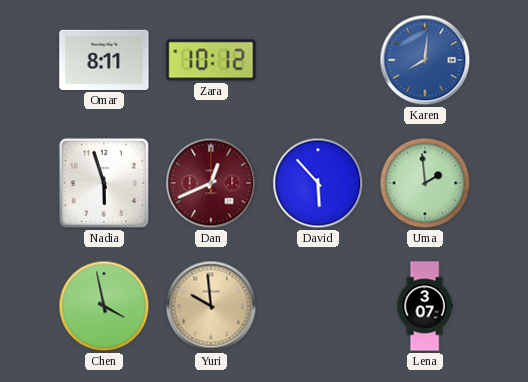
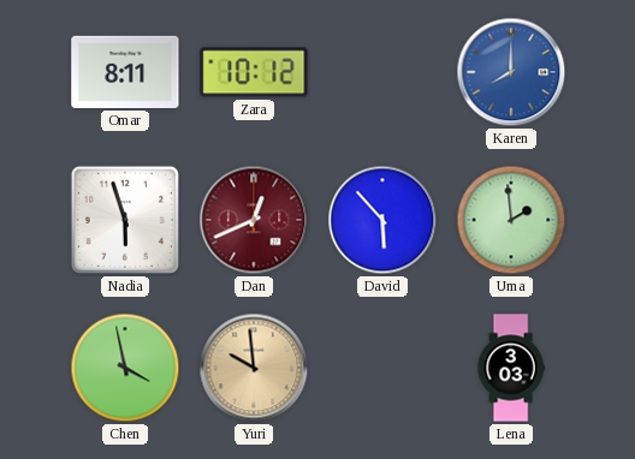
Karen: 8:01 -> 8:00 (511, 72)
Lena: 3:07 -> 3:03 (511, 368)
